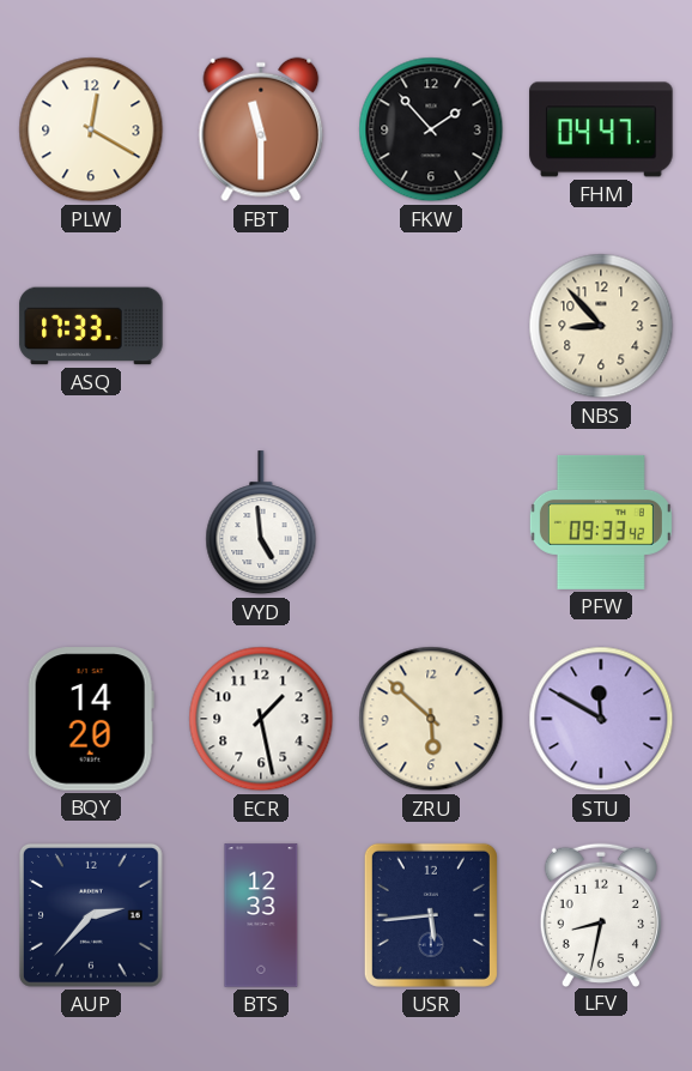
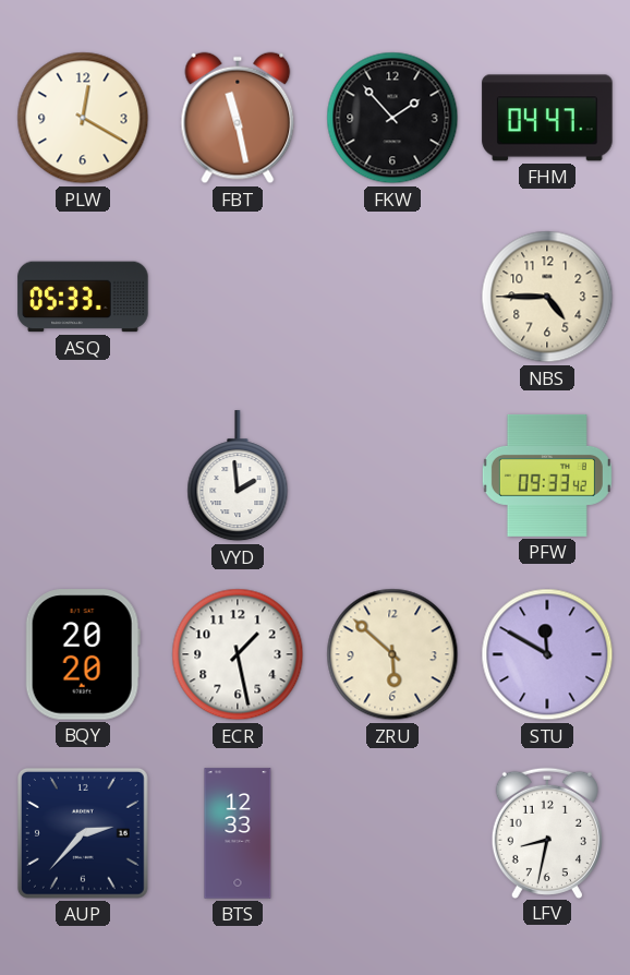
FBT: 11:30 -> 11:28 (238, 118)
ASQ: 17:33 -> 05:33 (83, 297)
NBS: 8:53 -> 4:45 (547, 297)
VYD: 4:59 -> 1:59 (238, 477)
BQY: 14:20 -> 20:20 (83, 654)
USR: 5:44 -> none (431, 915)
